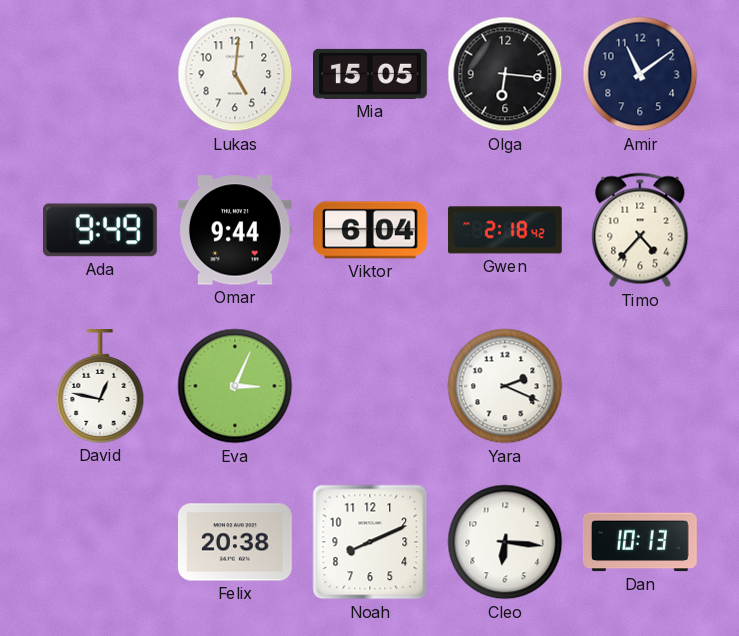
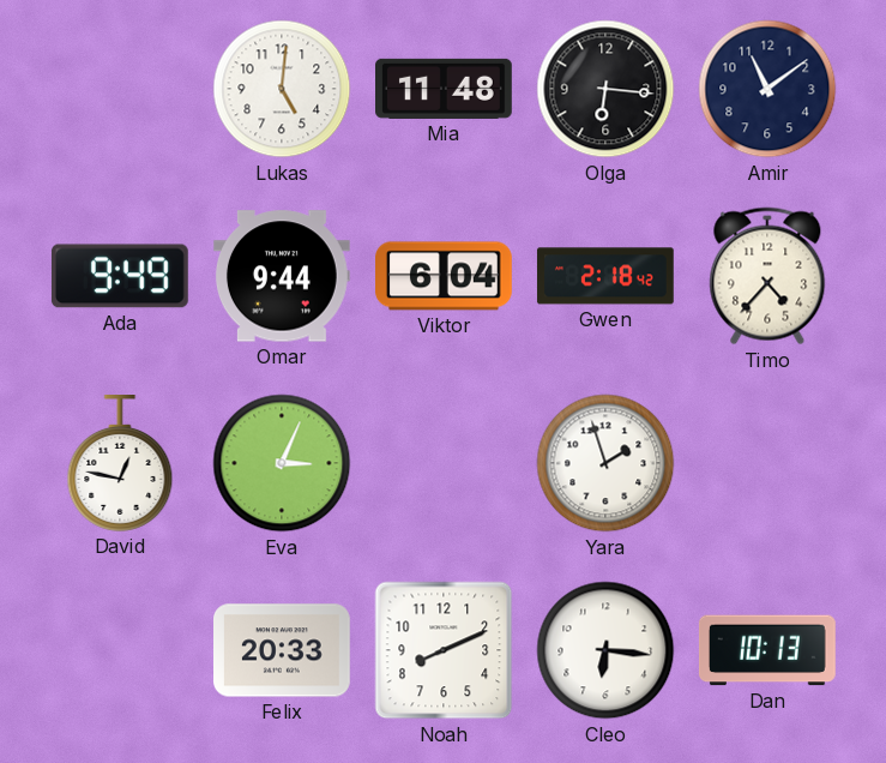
Mia: 15:05 -> 11:48 (445, 89)
Yara: 2:19 -> 1:57 (605, 463)
Felix: 20:38 -> 20:33 (283, 650)
